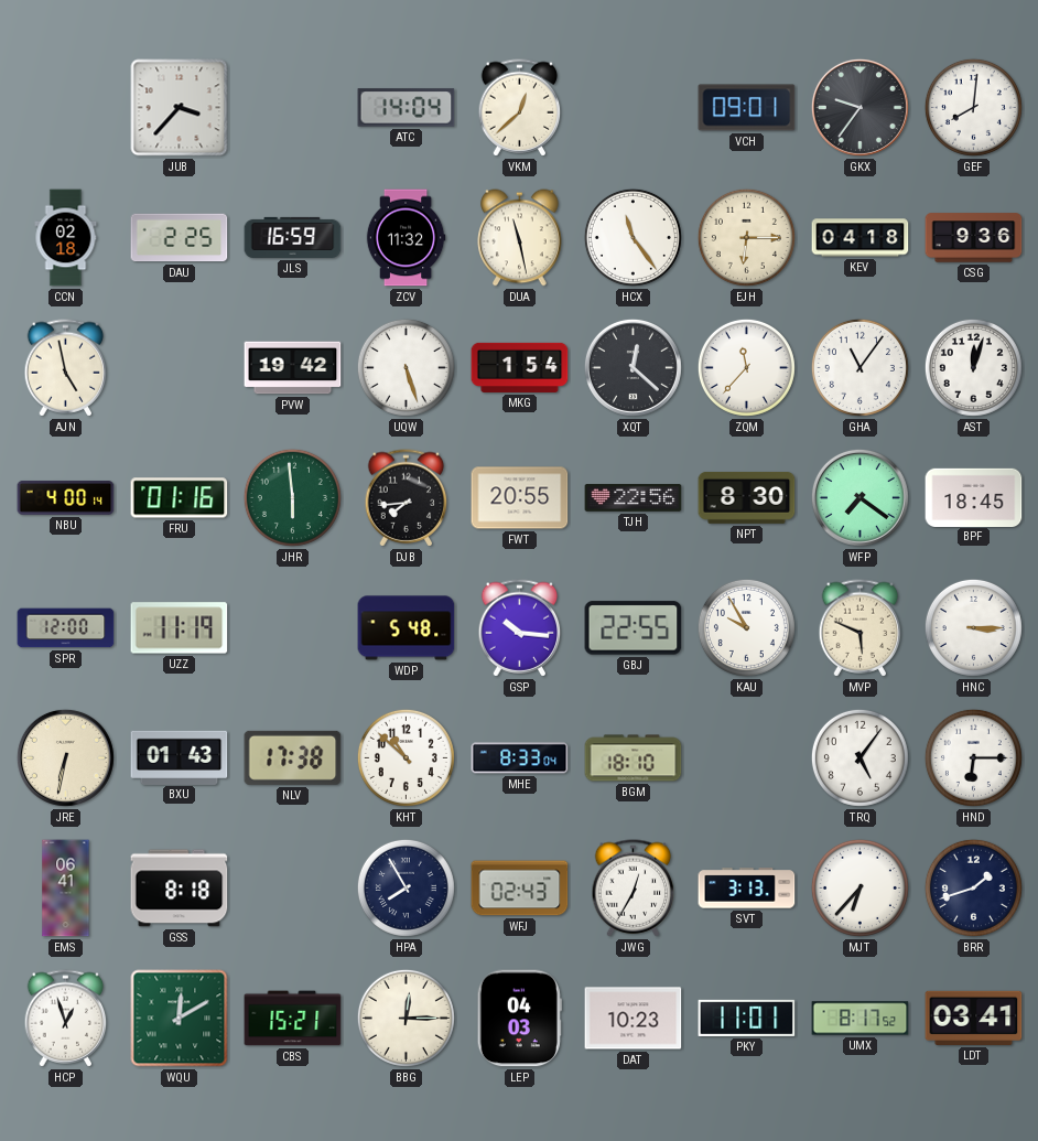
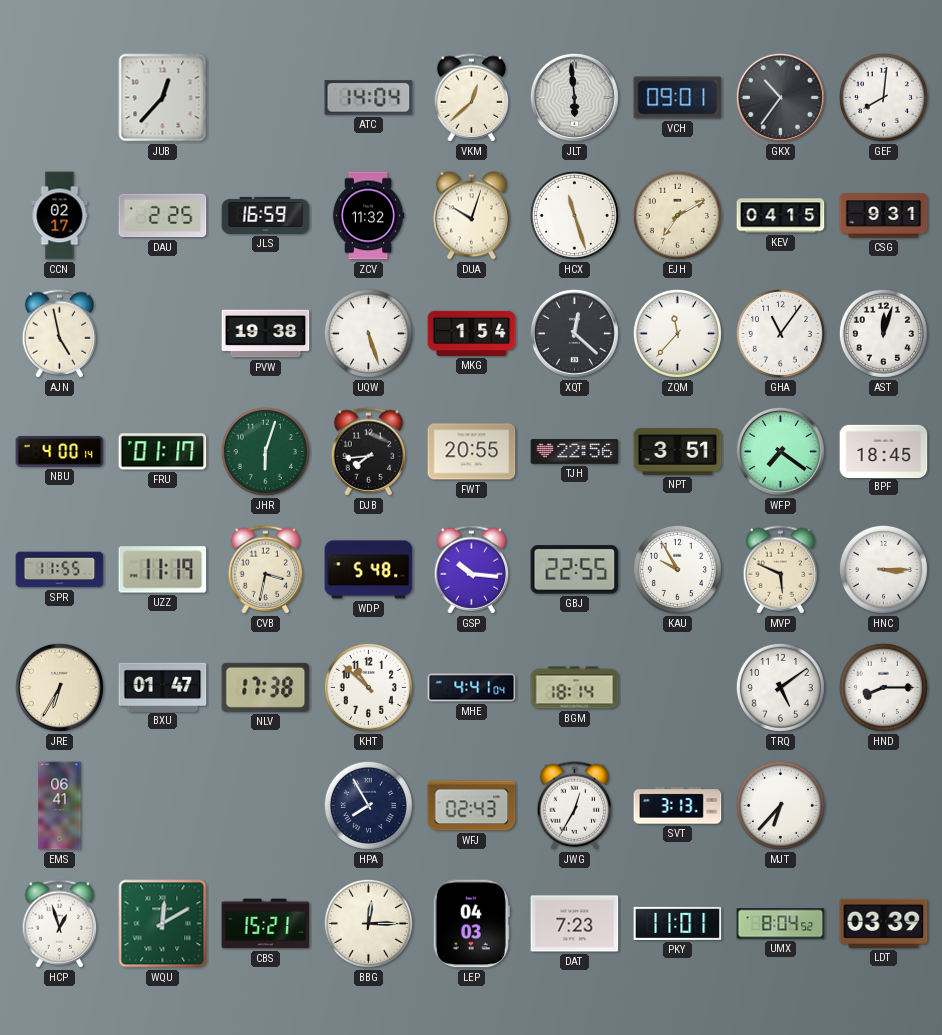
JUB: 3:37 -> 12:37 (163, 98)
JLT: none -> 5:59 (574, 97)
GKX: 9:36 -> 10:36 (780, 97)
CCN: 02:18 -> 02:17 (60, 216)
DUA: 11:28 -> 10:03 (472, 216)
HCX: 11:24 -> 11:27 (574, 215)
EJH: 6:15 -> 7:10 (677, 215)
KEV: 04:18 -> 04:15 (781, 216)
CSG: 9:36 -> 9:31 (884, 216)
PVW: 19:42 -> 19:38 (266, 334)
FRU: 01:16 -> 01:17 (163, 452)
JHR: 5:59 -> 6:03 (265, 451)
NPT: 8:30 -> 3:51 (678, 451)
SPR: 12:00 -> 11:55 (60, 570)
CVB: none -> 3:32 (266, 570)
JRE: 6:32 -> 6:35 (59, 687)
BXU: 01:43 -> 01:47 (163, 687)
MHE: 8:33 -> 4:41 (472, 688)
BGM: 18:10 -> 18:14 (575, 688)
TRQ: 5:06 -> 5:09 (780, 687)
HND: 6:15 -> 8:15 (883, 687)
GSS: 8:18 -> none (180, 889)
BRR: 1:42 -> none (973, 887)
DAT: 10:23 -> 7:23 (575, 924)
UMX: 8:17 -> 8:04 (781, 924)
LDT: 03:41 -> 03:39 (884, 923)
